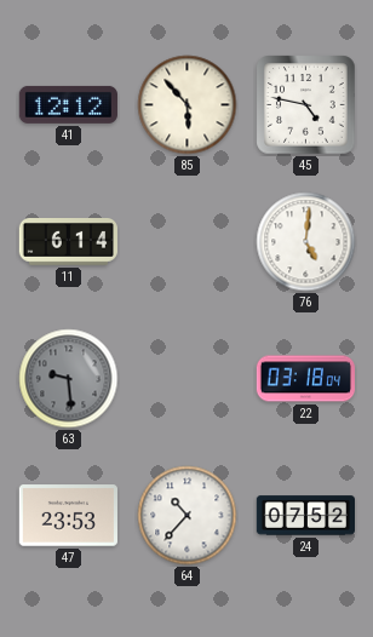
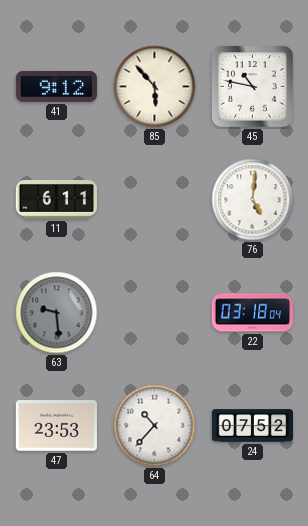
41: 12:12 -> 9:12 (56, 86)
45: 4:47 -> 10:47 (253, 87)
11: 6:14 -> 6:11 (56, 200)
